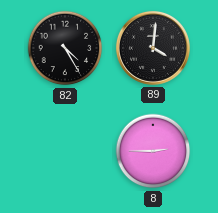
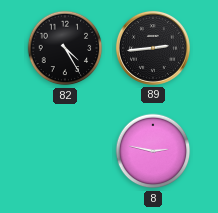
89: 4:01 -> 2:44 (153, 48)
8: 2:45 -> 2:47 (153, 151)
